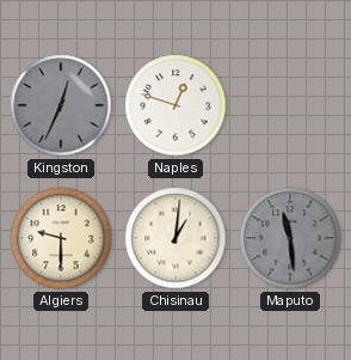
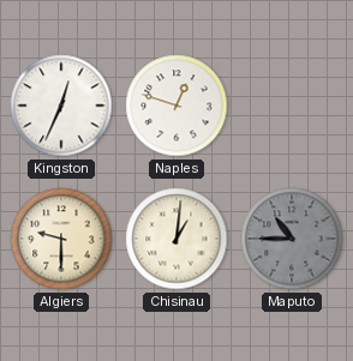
Kingston dial: grey -> white (61, 106)
Maputo: 11:29 -> 10:45 (292, 239)
